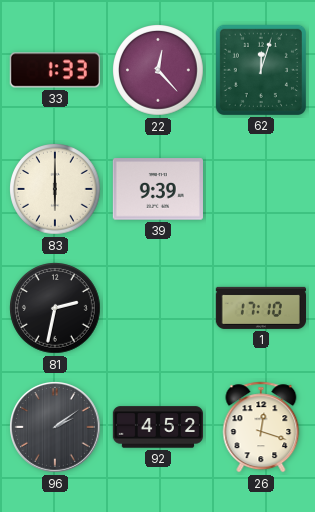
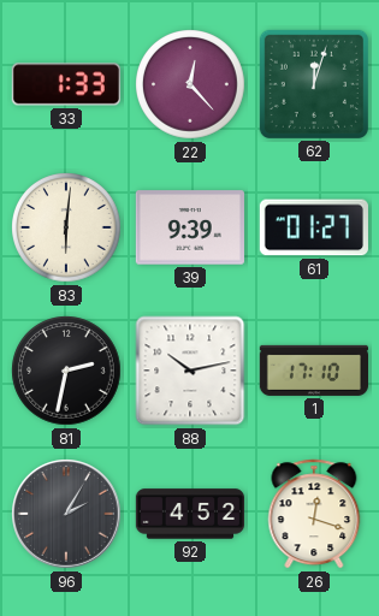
83: 6:00 -> 6:01 (67, 229)
61: none -> 01:27 (314, 227)
88: none -> 10:13 (190, 371)
96: 2:09 -> 2:05 (67, 515)
